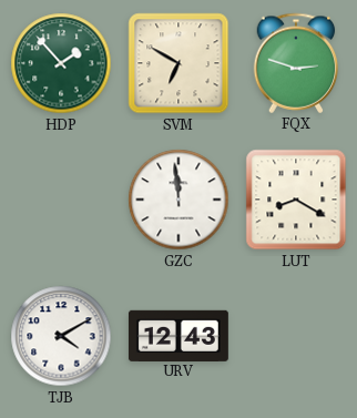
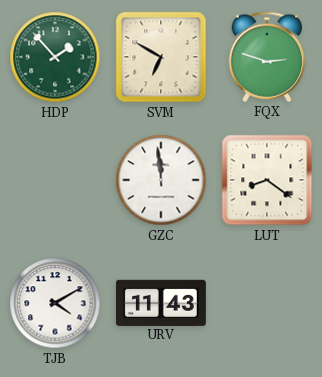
LUT: 8:20 -> 8:21 (267, 180)
URV: 12:43 -> 11:43 (161, 302)
